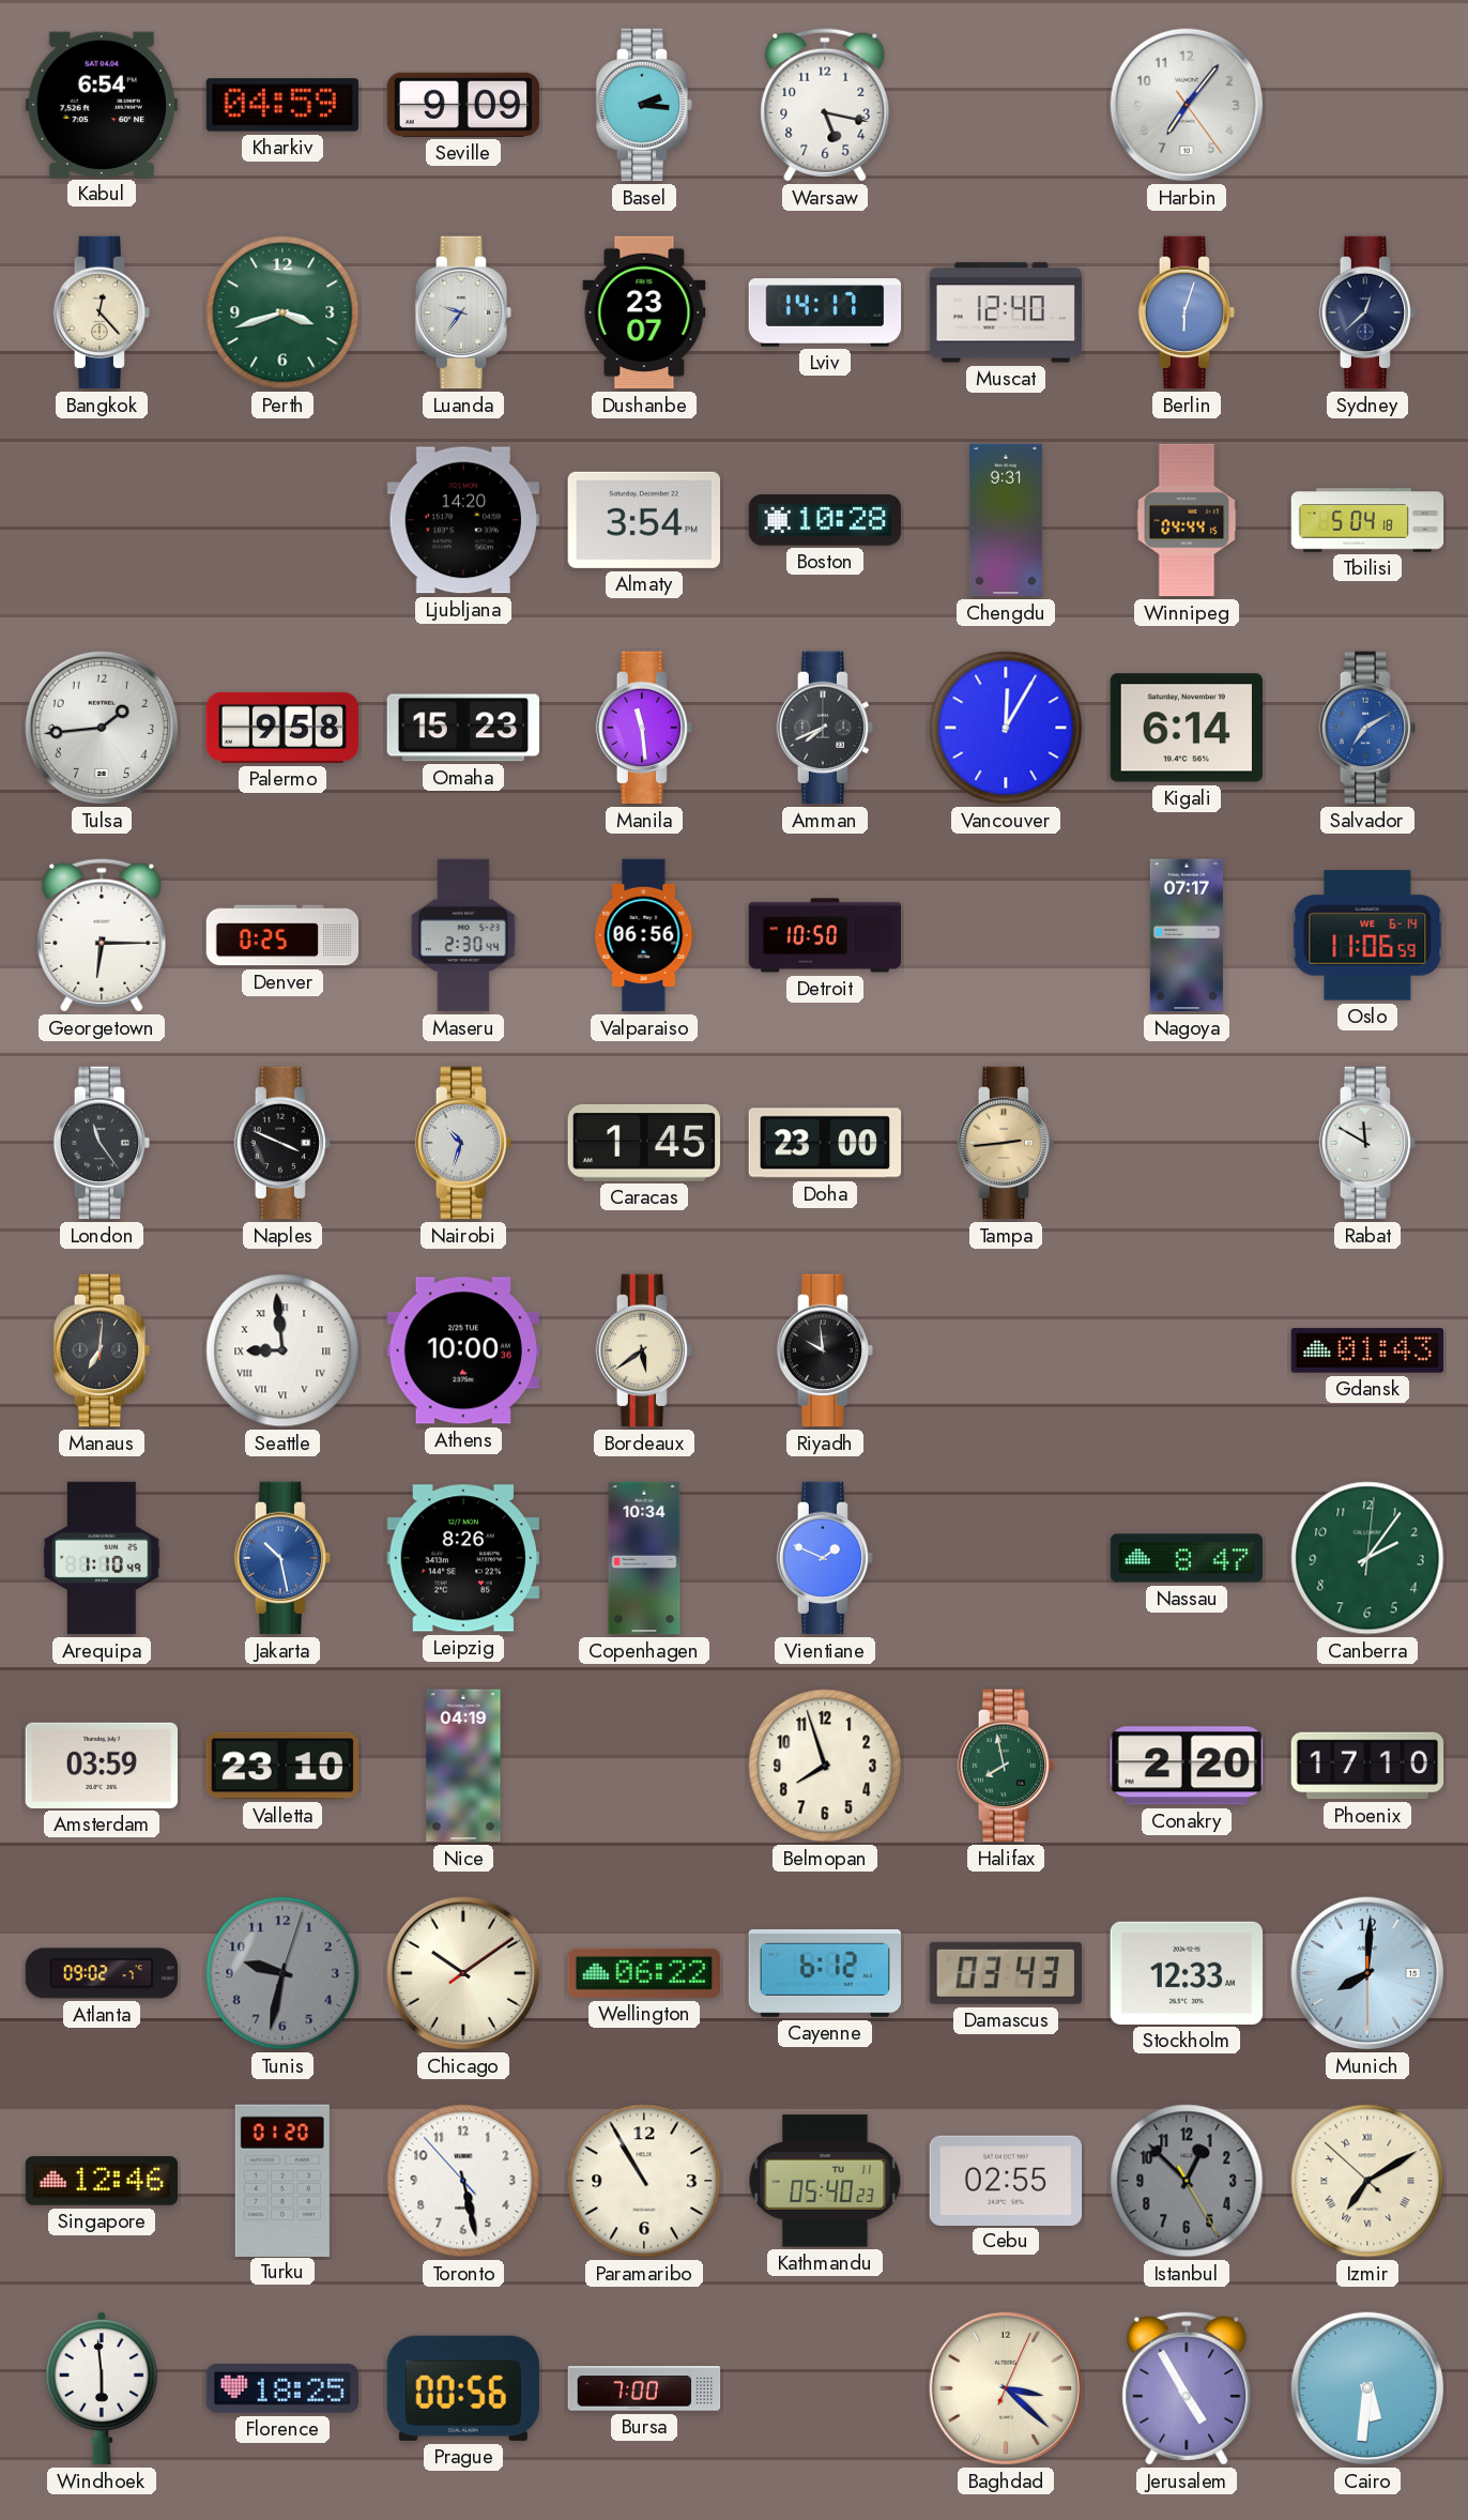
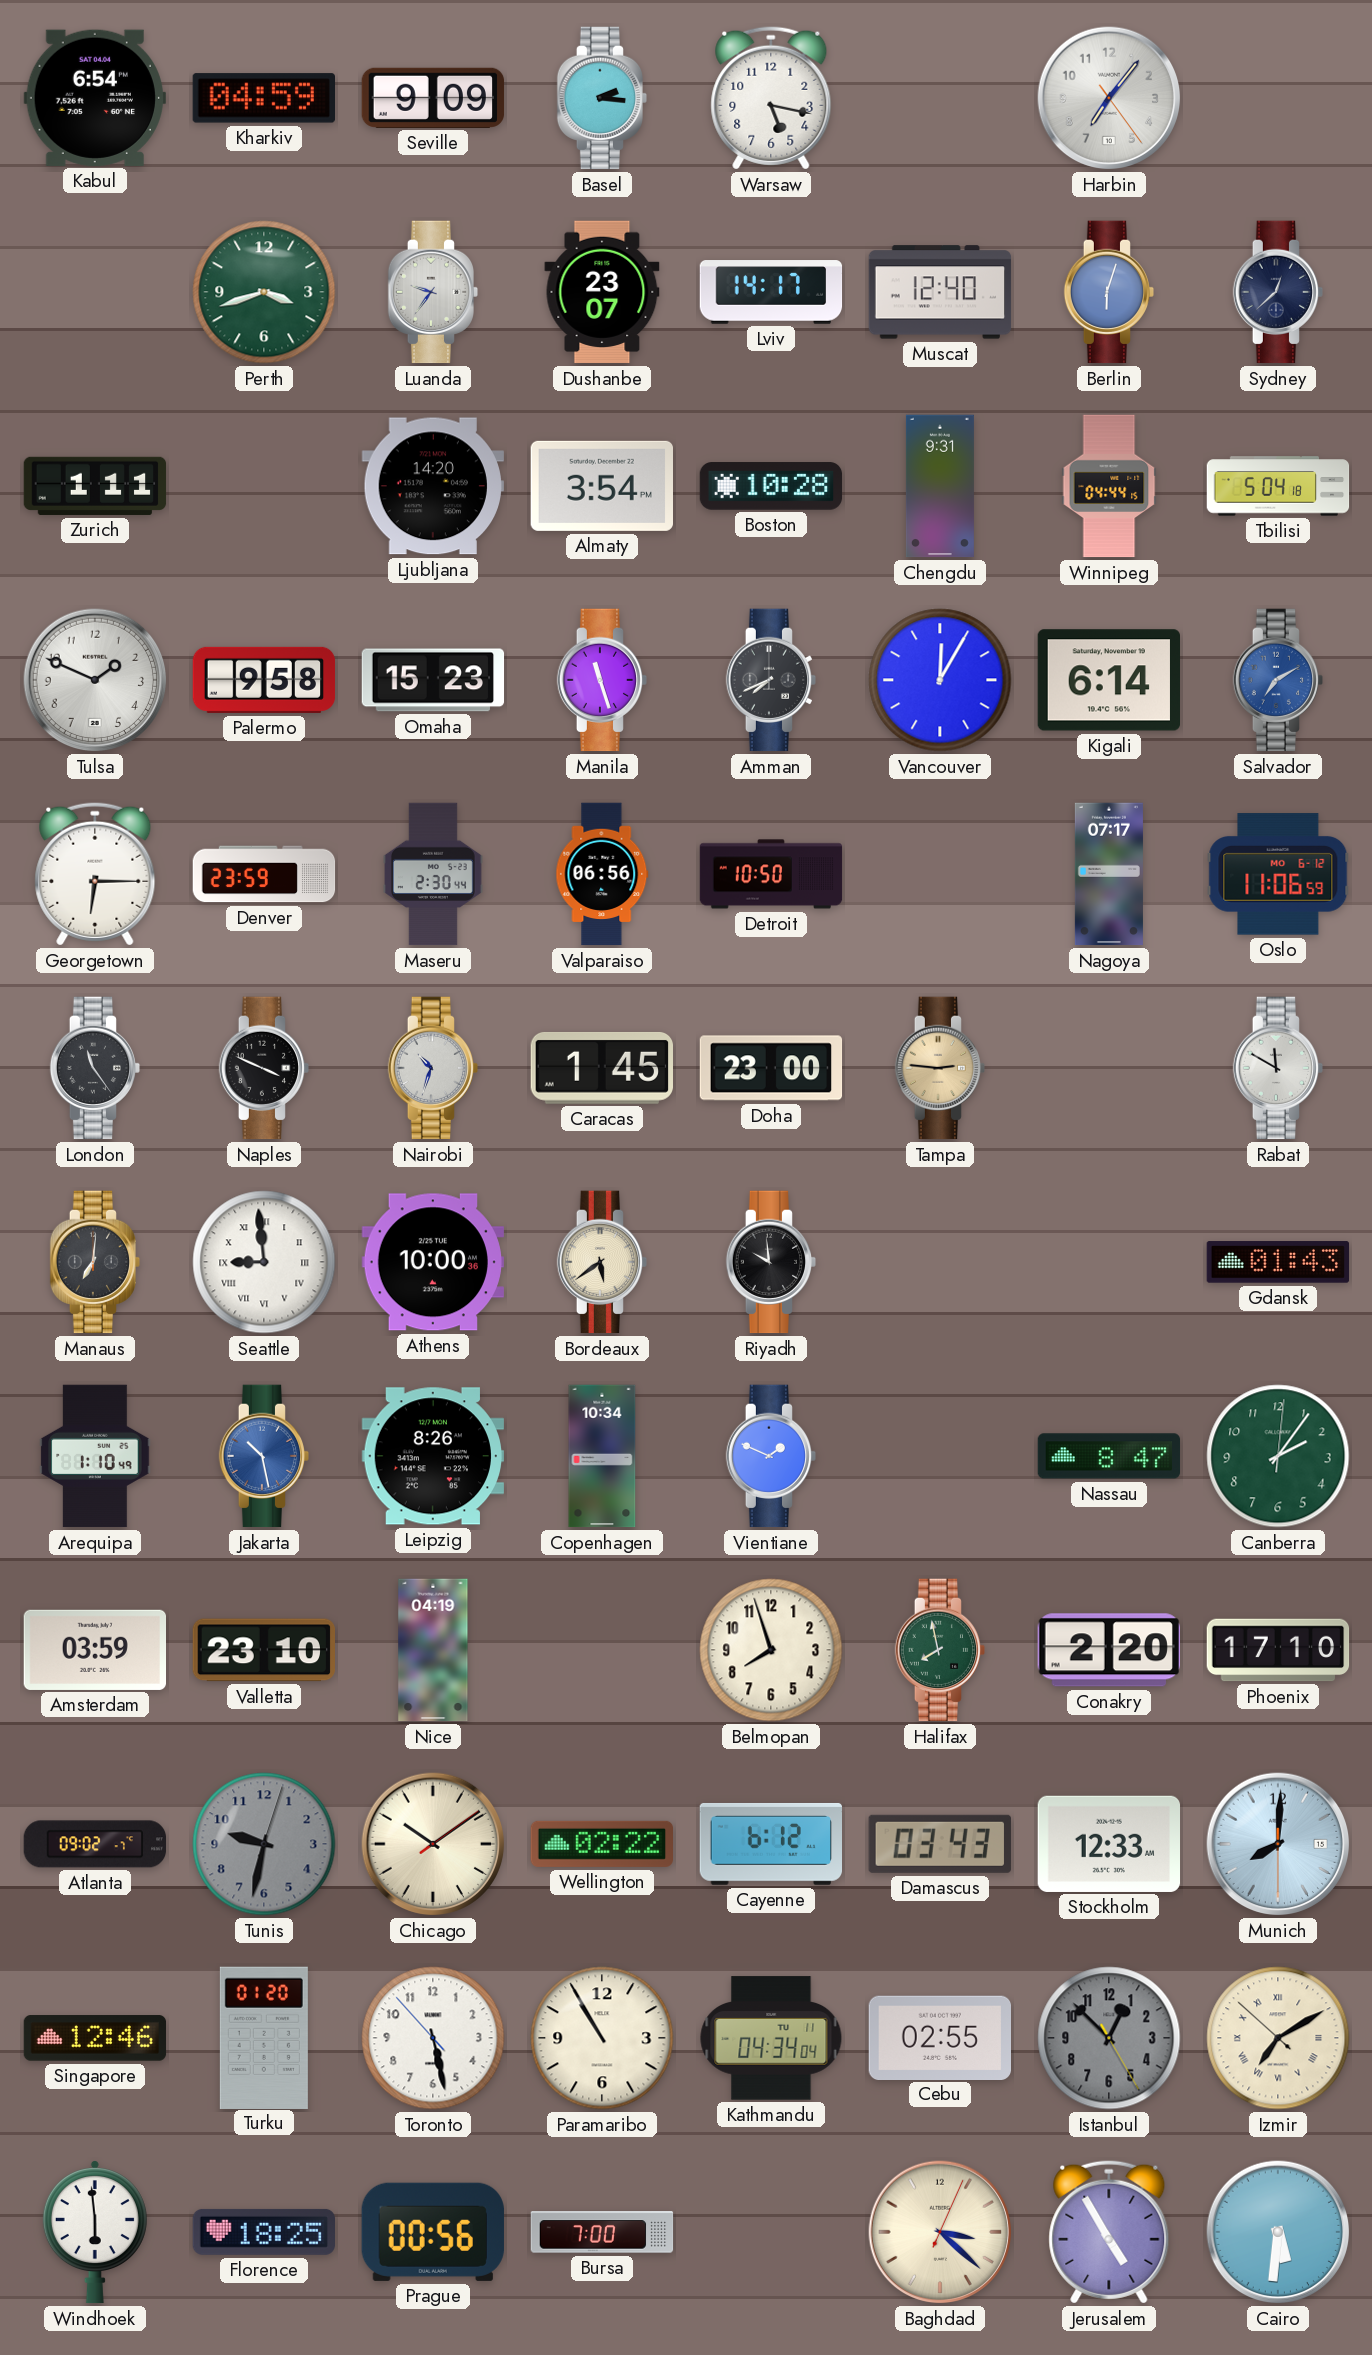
Bangkok: 12:23 -> none (102, 312)
Zurich: none -> 1:11 (95, 486)
Tulsa: 1:44 -> 1:49 (95, 680)
Manila: 11:29 -> 11:27 (602, 680)
Denver: 0:25 -> 23:59 (264, 874)
Oslo date: WE 6-14 -> MO 6-12 (1278, 874)
Tampa: 2:44 -> 2:46 (940, 1068)
Wellington: 06:22 -> 02:22 (601, 1844)
Kathmandu: 05:40 -> 04:34 (771, 2038)
